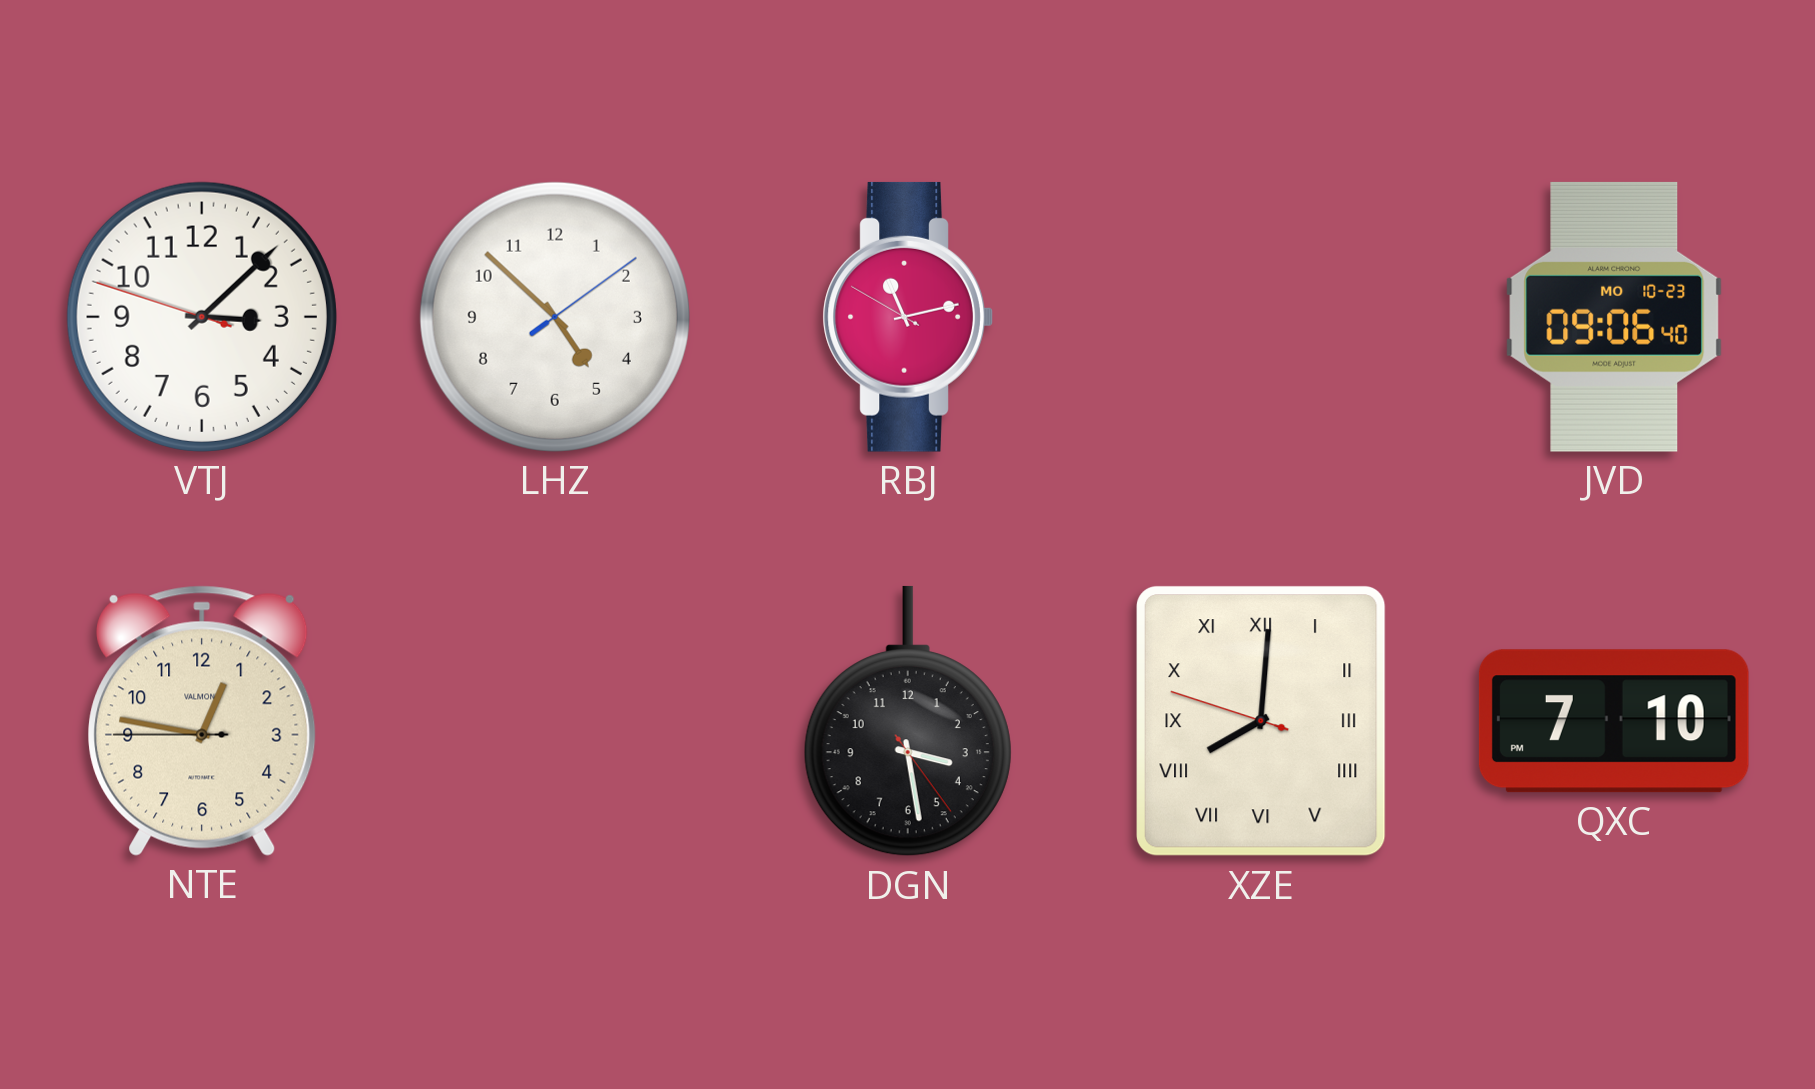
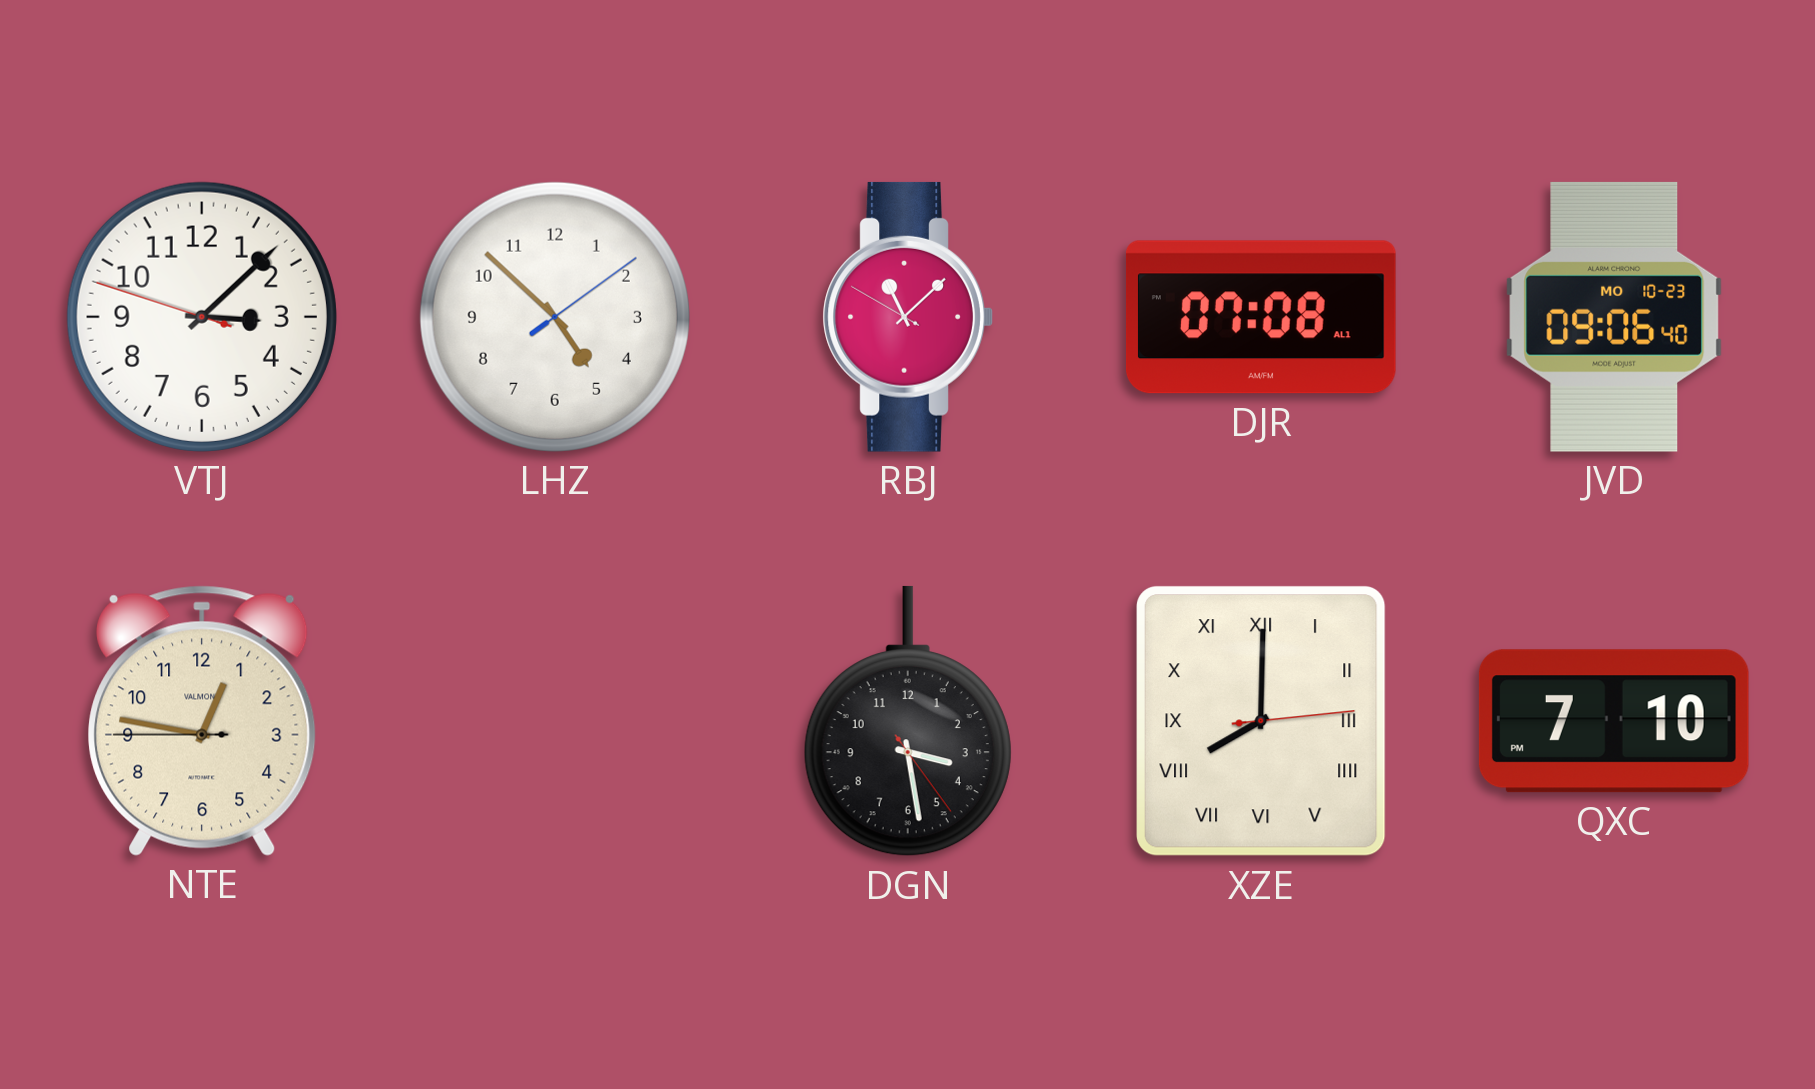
RBJ: 11:12 -> 11:07 (908, 317)
DJR: none -> 07:08 (1261, 317)
XZE: 8:00:48 -> 8:00:14 (1261, 722)
